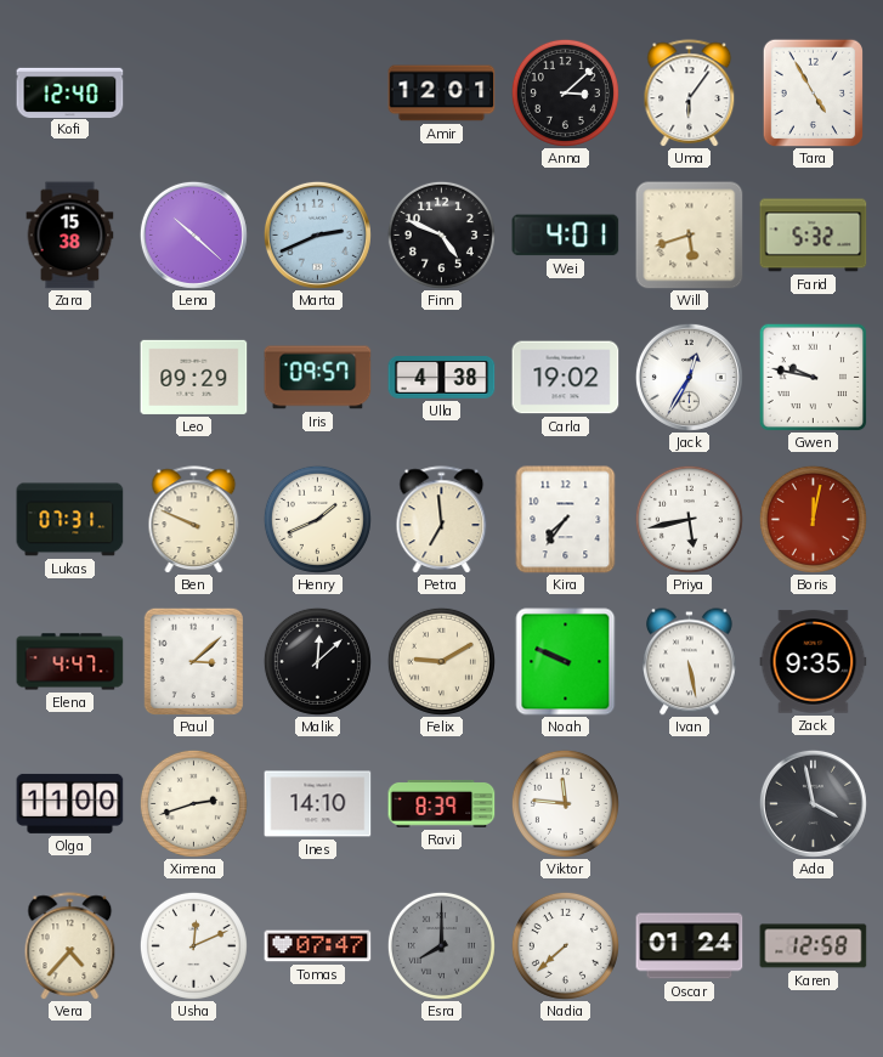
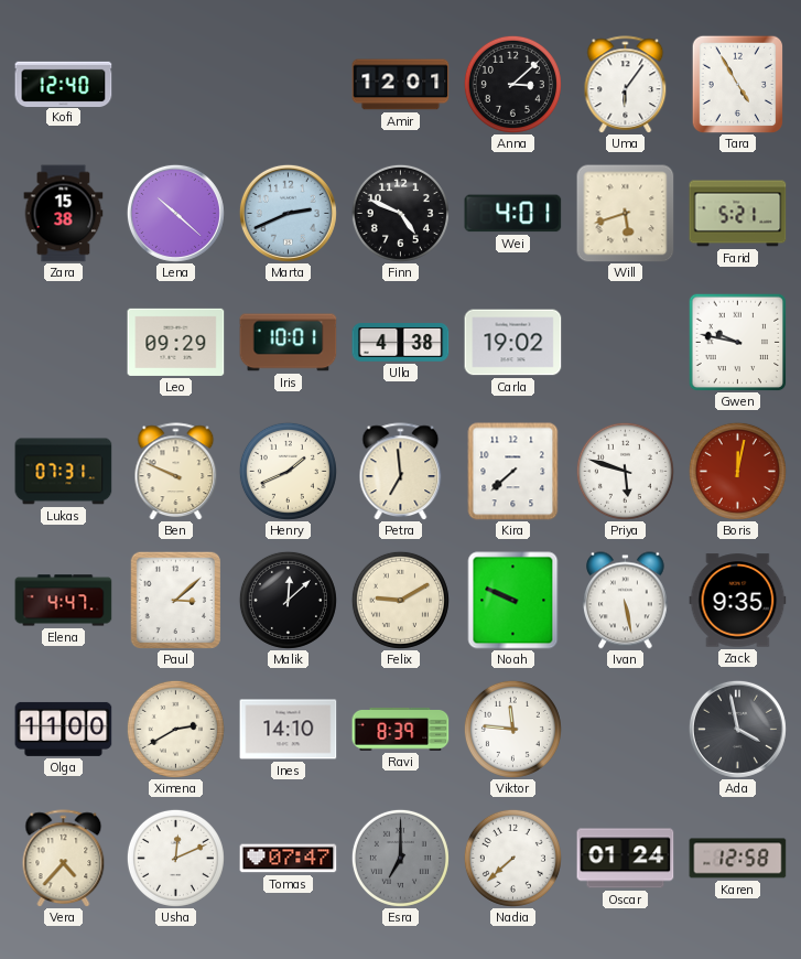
Farid: 5:32 -> 5:21 (738, 214)
Iris: 09:57 -> 10:01 (289, 343)
Jack: 12:35 -> none (689, 377)
Kira: 7:36 -> 7:38 (513, 472)
Priya: 5:43 -> 5:48 (625, 471)
Ximena: 2:42 -> 2:40 (175, 729)
Esra: 8:00 -> 7:00 (400, 858)
